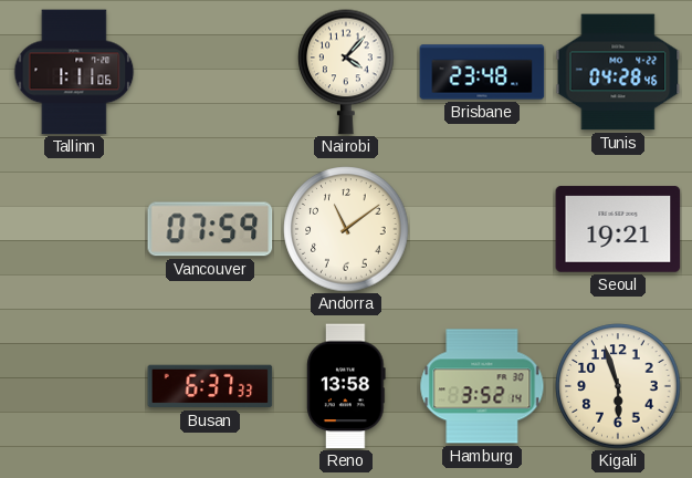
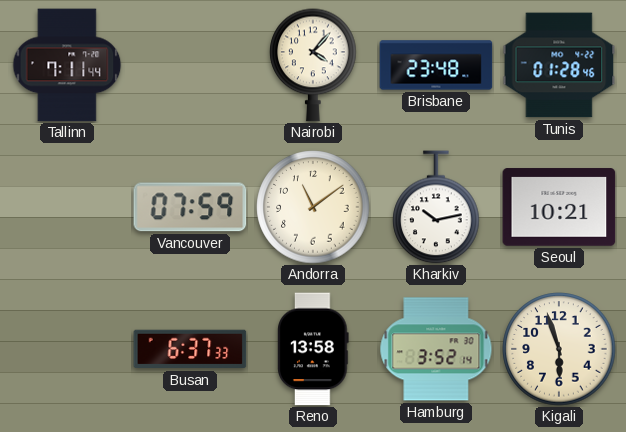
Tallinn: 1:11 -> 7:11 (67, 65)
Tunis: 04:28 -> 01:28 (559, 65)
Kharkiv: none -> 10:13 (436, 207)
Seoul: 19:21 -> 10:21 (559, 207)
